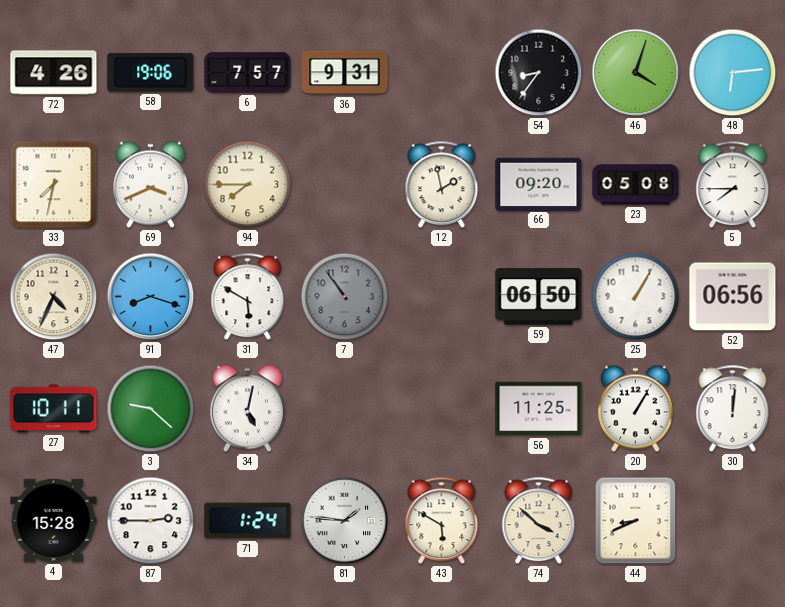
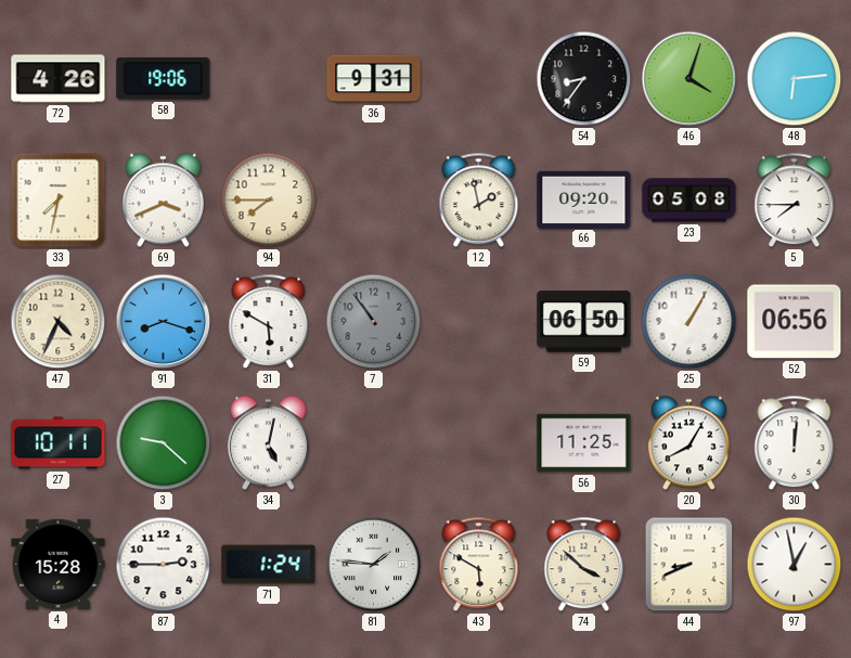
6: 7:57 -> none (248, 73)
20: 1:05 -> 8:05 (688, 443)
97: none -> 12:58 (795, 565)
